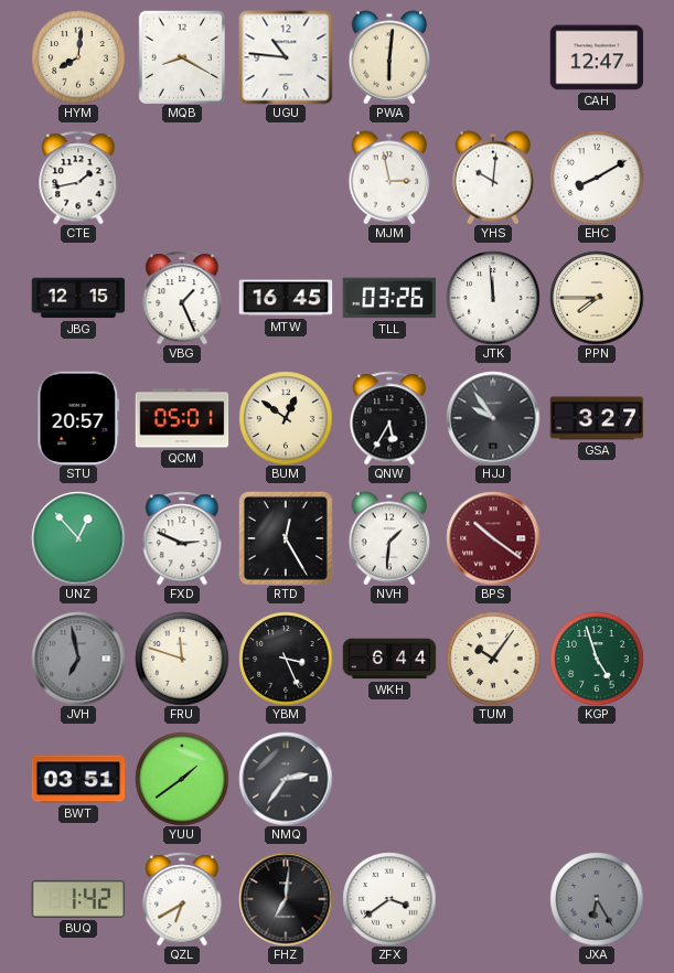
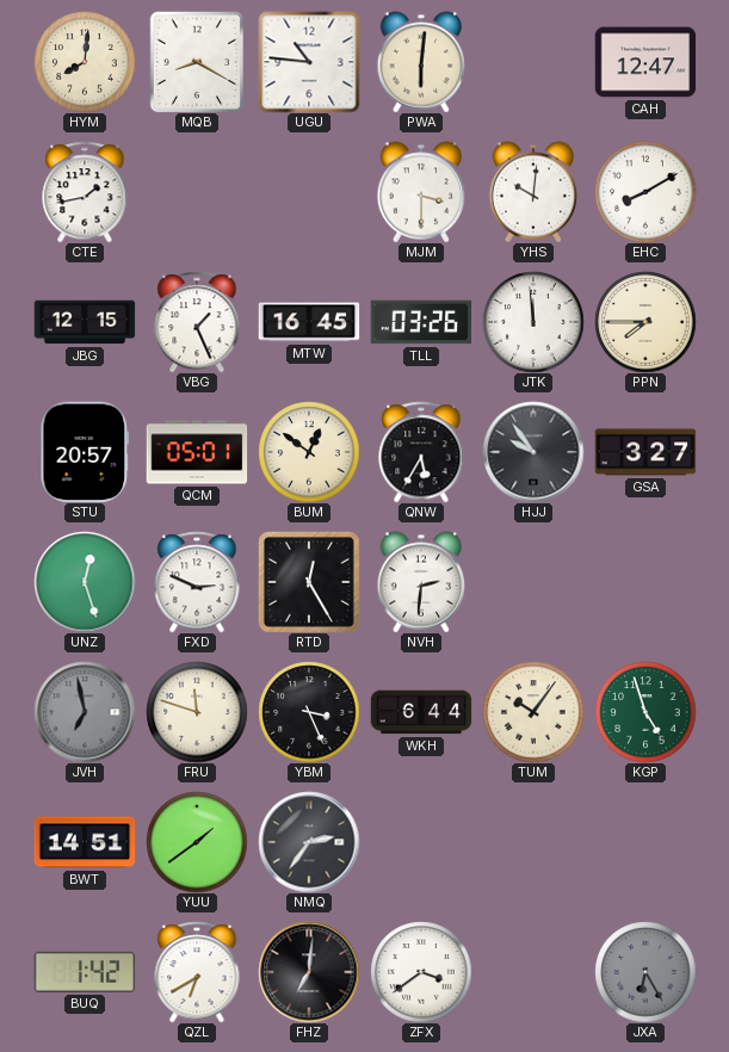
MJM: 2:58 -> 3:30 (421, 192)
UNZ: 12:53 -> 12:27 (85, 582)
NVH: 1:31 -> 2:31 (421, 582)
BPS: 10:21 -> none (493, 538)
BWT: 03:51 -> 14:51 (85, 842)
